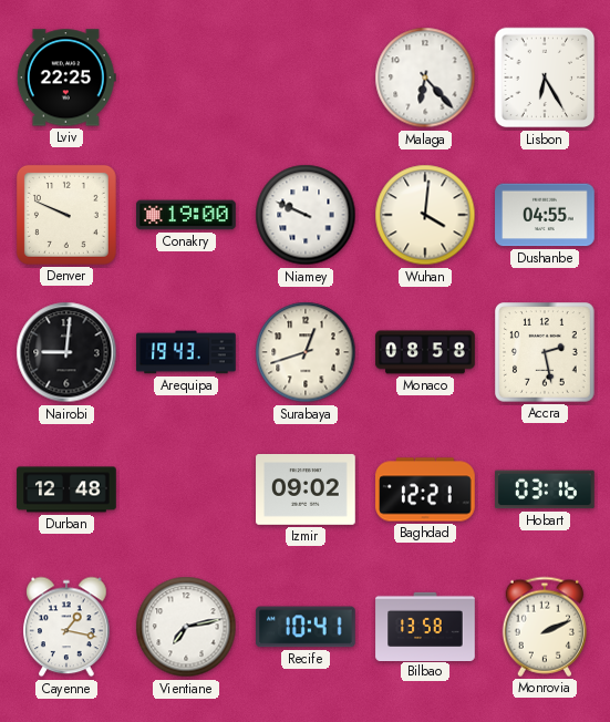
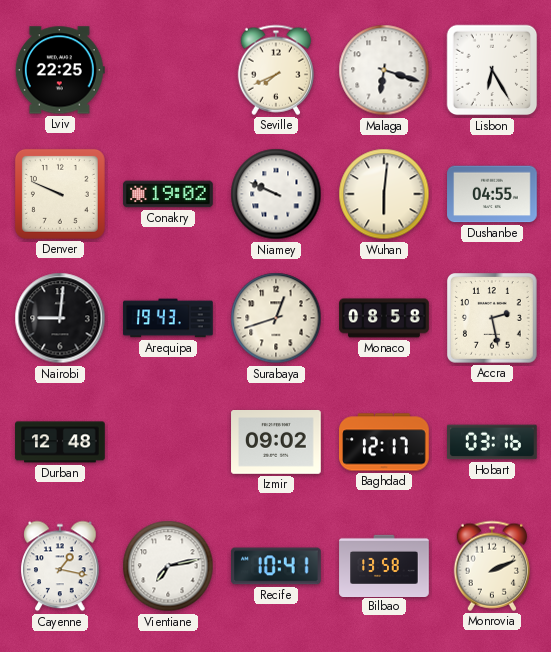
Seville: none -> 7:41 (275, 70)
Malaga: 6:23 -> 6:18 (384, 70)
Conakry: 19:00 -> 19:02 (168, 194)
Wuhan: 4:01 -> 6:01 (384, 194)
Baghdad: 12:21 -> 12:17 (384, 442)
